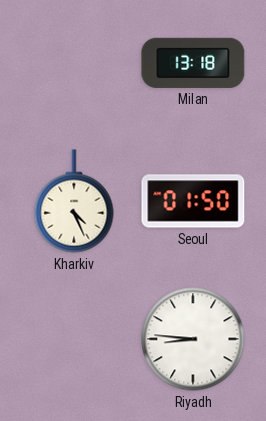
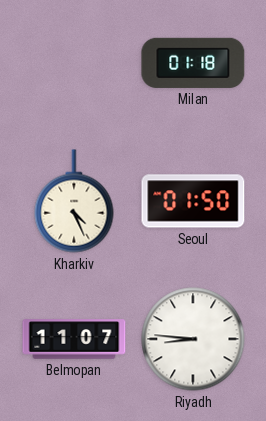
Milan: 13:18 -> 01:18 (193, 63)
Belmopan: none -> 11:07 (74, 339)
